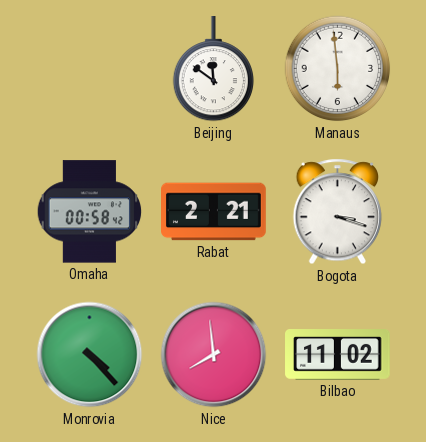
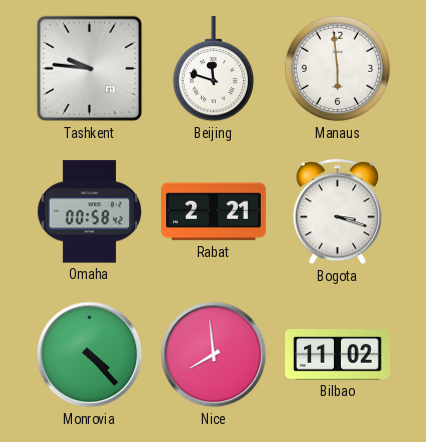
Tashkent: none -> 9:46 (90, 69)
Beijing: 11:51 -> 11:48 (213, 70)
